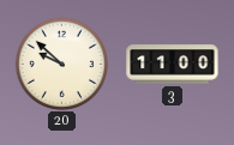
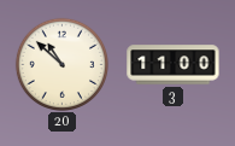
20: 9:52 -> 10:52 (61, 64)
